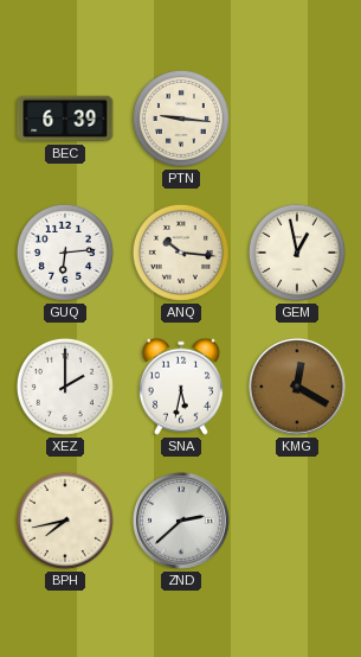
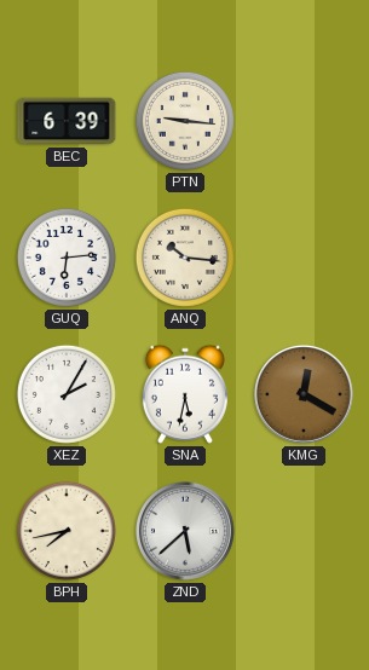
GEM: 12:58 -> none (297, 253)
XEZ: 2:00 -> 2:05 (67, 394)
ZND: 2:38 -> 5:38 (186, 532)
